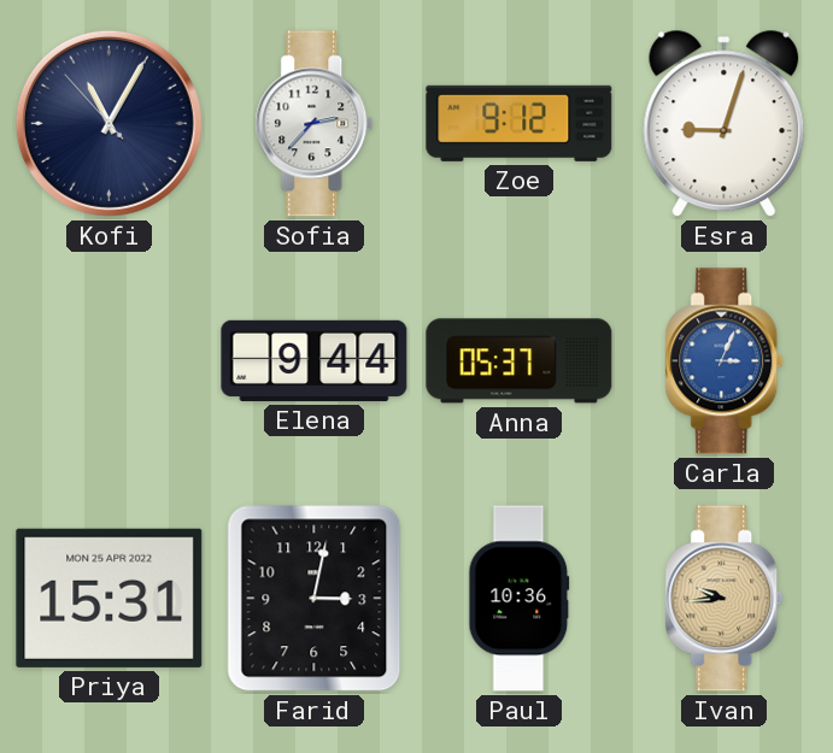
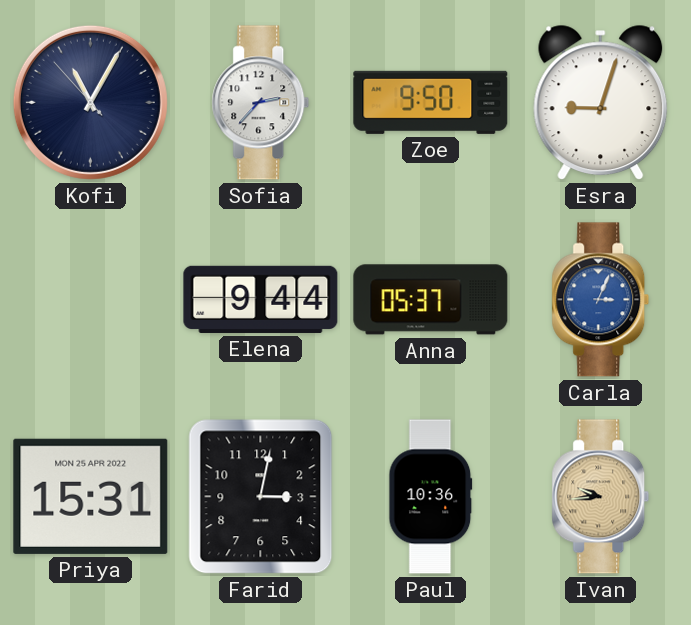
Zoe: 9:12 -> 9:50 (431, 102)
